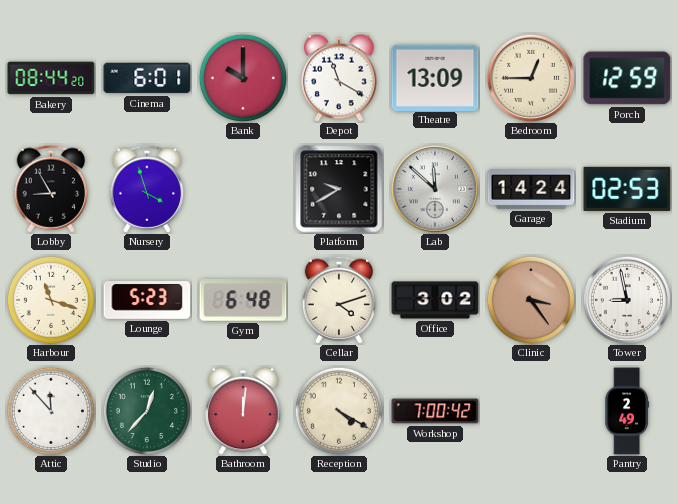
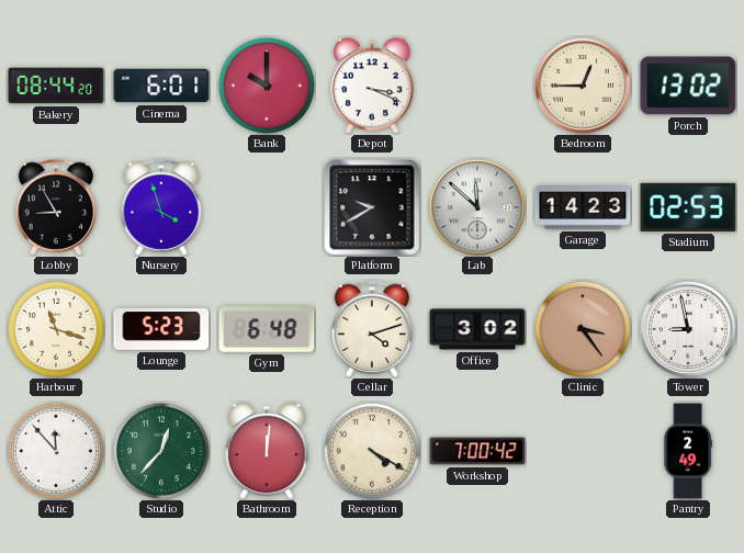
Depot: 11:20 -> 3:19 (372, 86)
Theatre: 13:09 -> none (435, 77)
Porch: 12:59 -> 13:02 (688, 86)
Garage: 14:24 -> 14:23 (583, 207)
